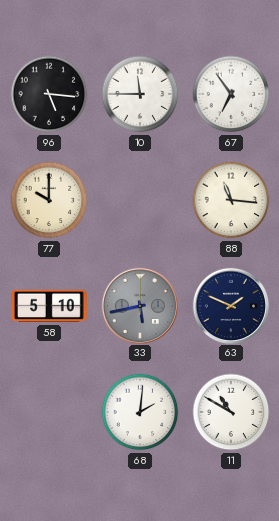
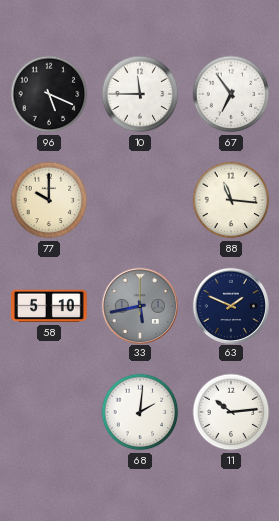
96: 5:16 -> 5:19 (49, 94)
11: 10:50 -> 10:14 (231, 412)
